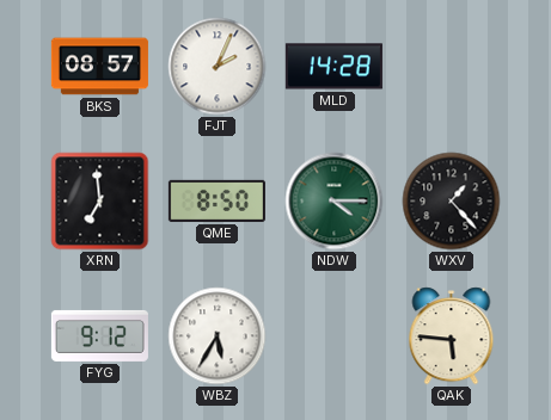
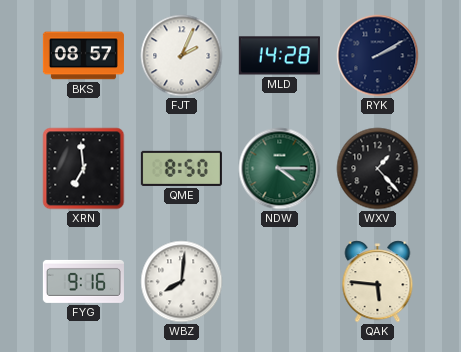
RYK: none -> 2:10 (378, 56)
FYG: 9:12 -> 9:16 (83, 281)
WBZ: 5:35 -> 8:01 (182, 282)
